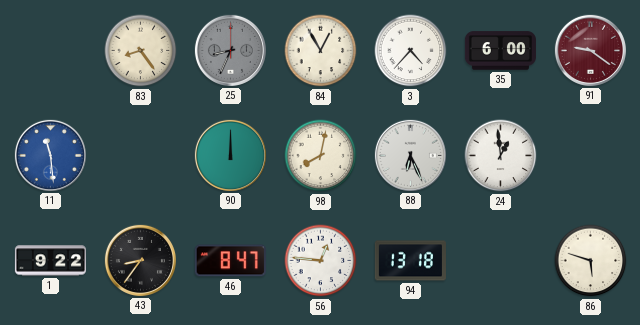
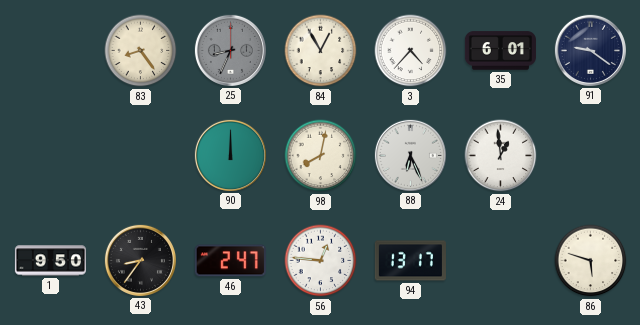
35: 6:00 -> 6:01 (500, 51)
91 dial: burgundy -> navy (590, 50)
11: 11:29 -> none (50, 155)
1: 9:22 -> 9:50 (50, 261)
46: 8:47 -> 2:47 (230, 261)
94: 13:18 -> 13:17 (410, 261)
